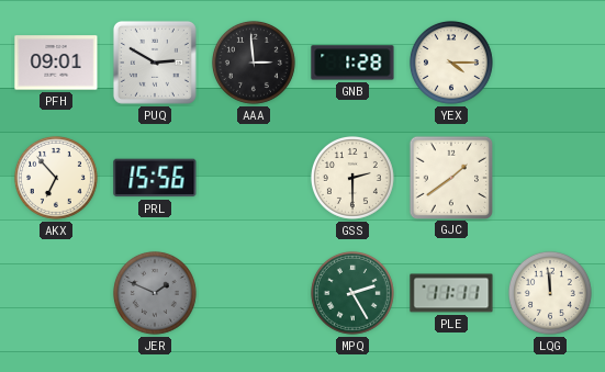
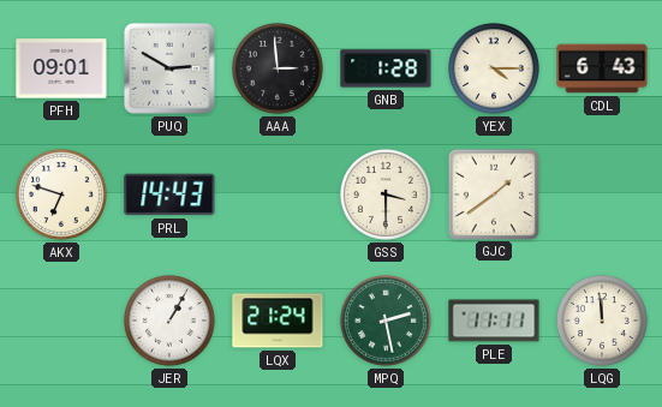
CDL: none -> 6:43 (602, 68)
AKX: 6:53 -> 6:48 (61, 194)
PRL: 15:56 -> 14:43 (169, 194)
GSS: 2:30 -> 3:30 (386, 194)
JER: 1:49 -> 1:05 (169, 321)
JER dial: grey -> white (169, 321)
LQX: none -> 21:24 (278, 321)
MPQ: 2:25 -> 2:28 (386, 321)
